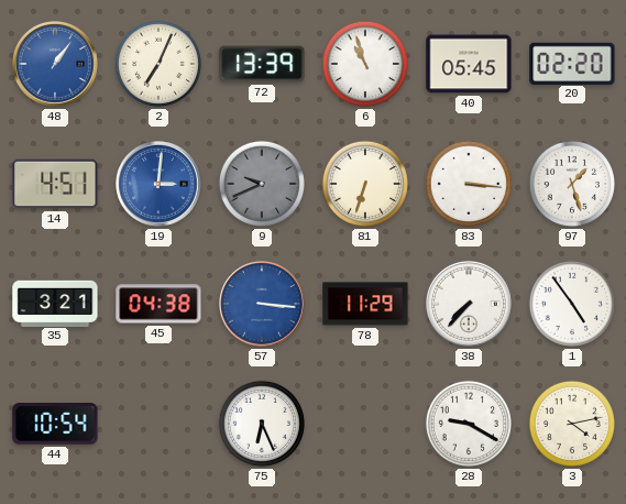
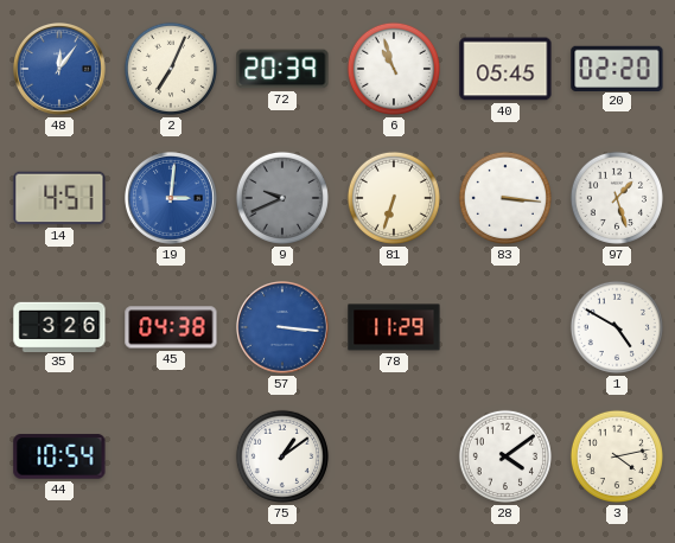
48: 1:06 -> 12:06 (61, 70)
72: 13:39 -> 20:39 (282, 69)
35: 3:21 -> 3:26 (59, 326)
38: 7:37 -> none (470, 305)
1: 4:54 -> 4:50 (617, 327)
75: 6:26 -> 1:09 (282, 456)
28: 9:20 -> 4:09 (505, 456)
